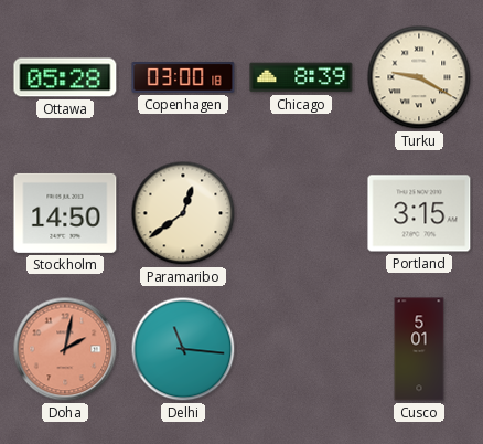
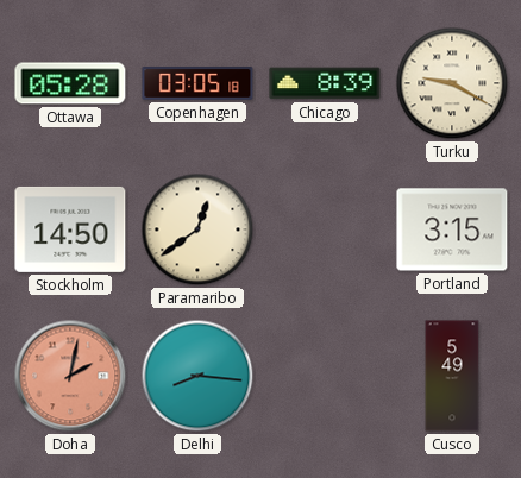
Copenhagen: 03:00 -> 03:05 (197, 83)
Delhi: 11:16 -> 8:16 (197, 376)
Cusco: 5:01 -> 5:49 (452, 376)
